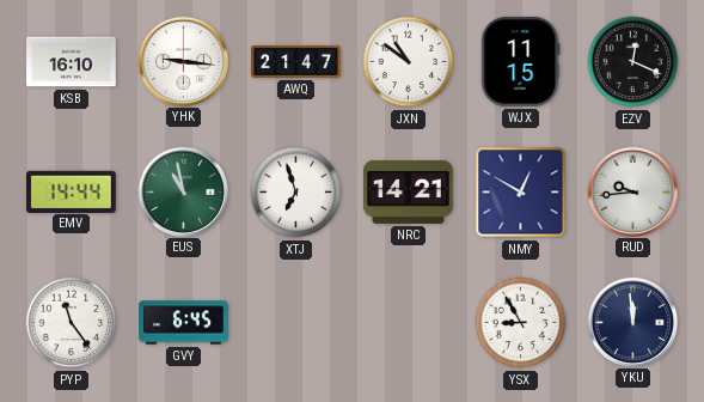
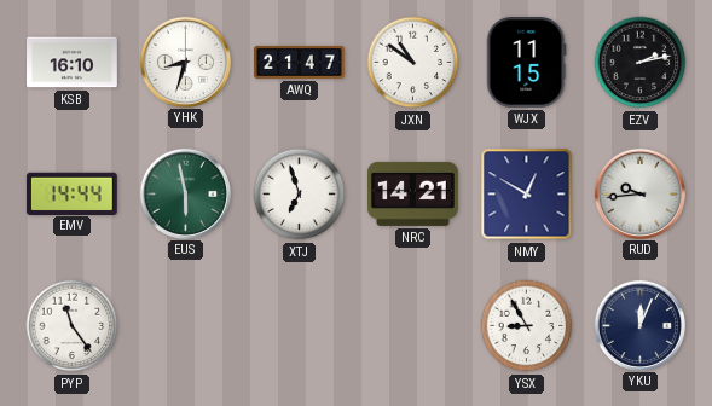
YHK: 9:16 -> 8:33 (185, 62)
EZV: 12:19 -> 2:13 (641, 63)
EUS: 10:58 -> 5:58 (185, 193)
GVY: 6:45 -> none (184, 323)
YKU: 11:59 -> 12:04 (639, 325)
